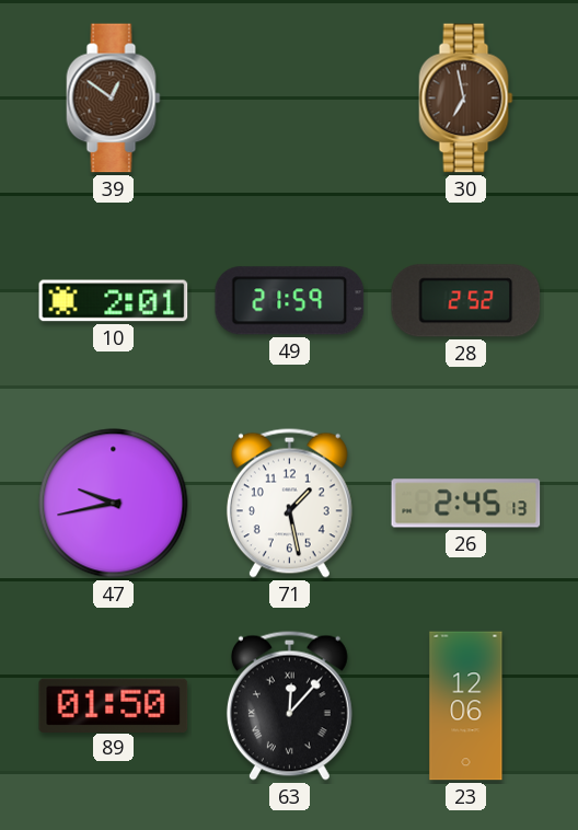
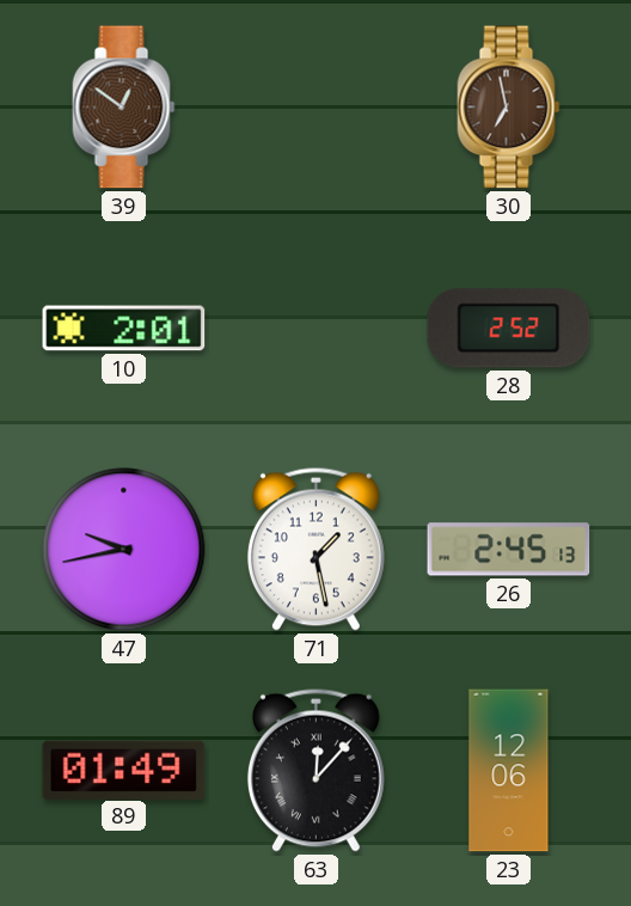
49: 21:59 -> none (290, 301)
89: 01:50 -> 01:49 (124, 770)
